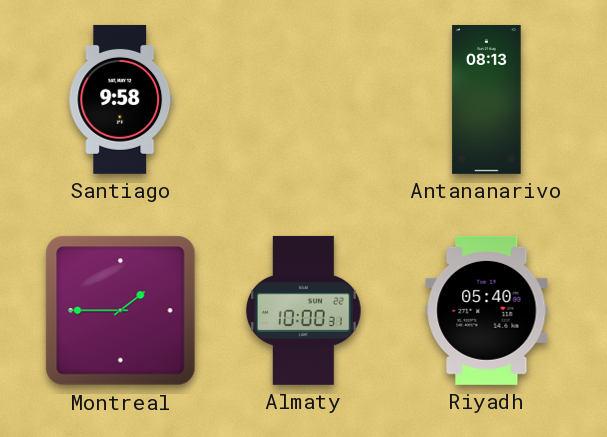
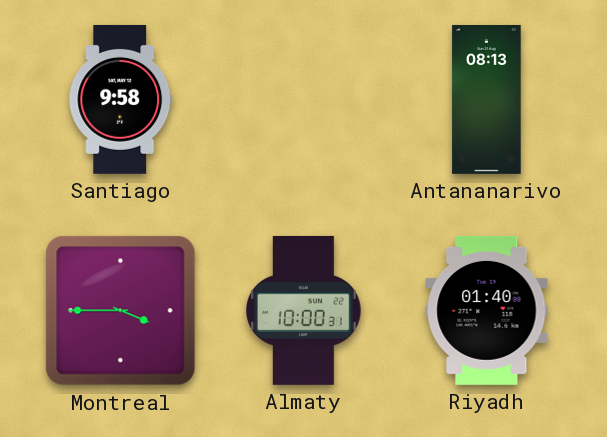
Montreal: 1:45 -> 3:45 (121, 311)
Riyadh: 05:40 -> 01:40 (487, 310)
